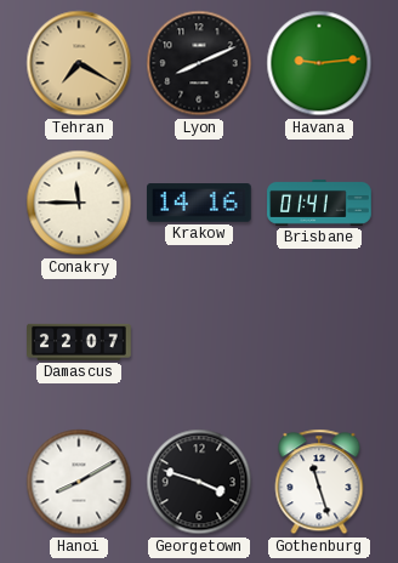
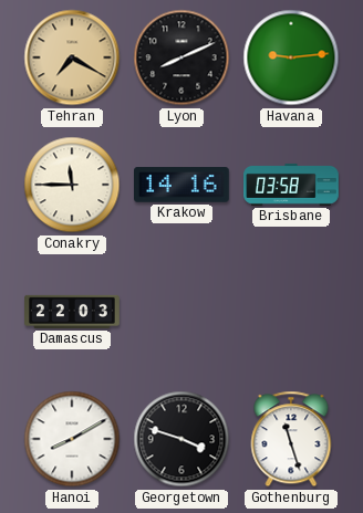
Brisbane: 01:41 -> 03:58 (291, 185)
Damascus: 22:07 -> 22:03 (72, 312)
